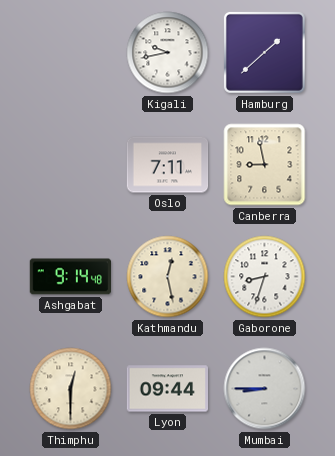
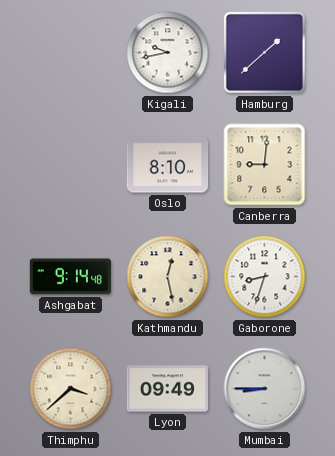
Oslo: 7:11 -> 8:10 (168, 165)
Canberra: 8:58 -> 9:01 (265, 165)
Thimphu: 12:30 -> 3:38 (71, 389)
Lyon: 09:44 -> 09:49 (168, 389)
